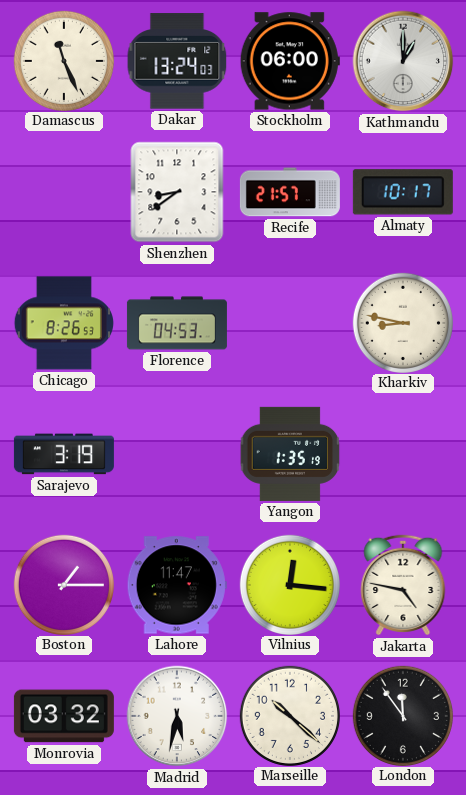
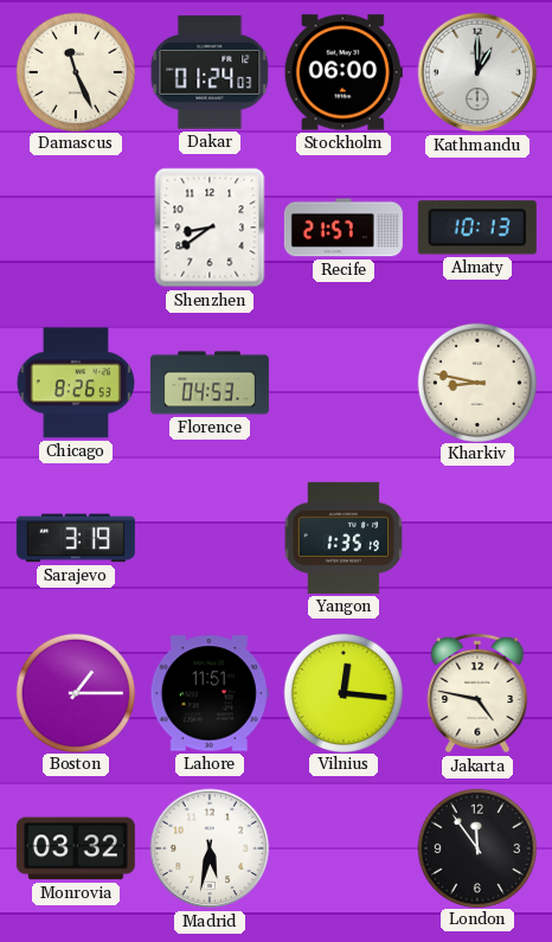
Dakar: 13:24 -> 01:24 (210, 72)
Almaty: 10:17 -> 10:13 (477, 228)
Lahore: 11:47 -> 11:51 (210, 693)
Marseille: 10:22 -> none (289, 715)
